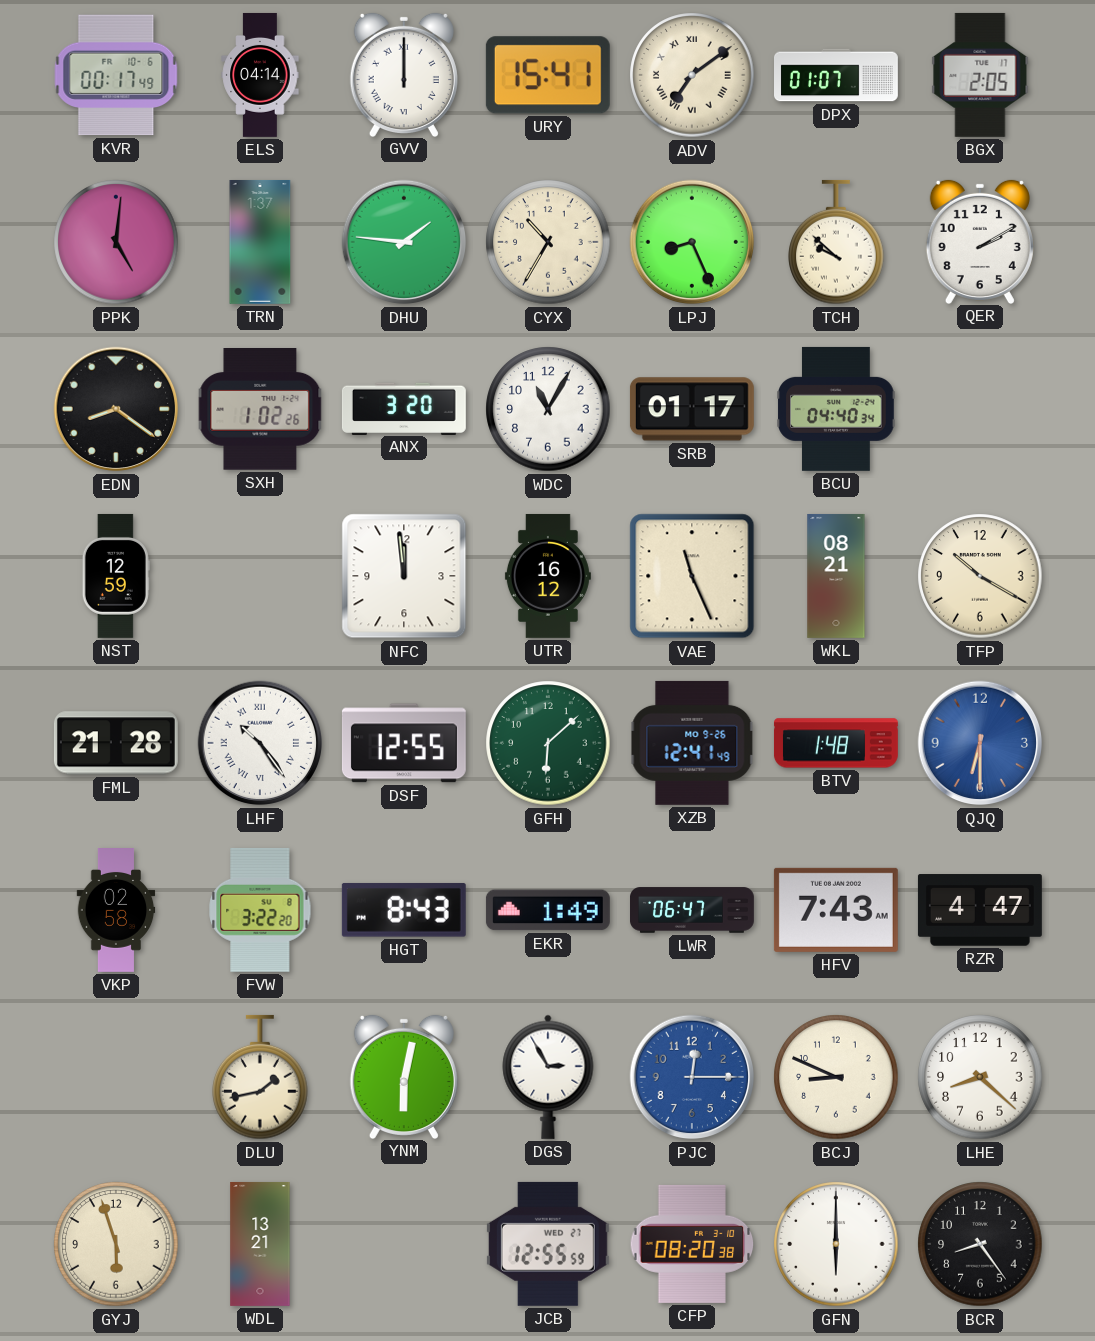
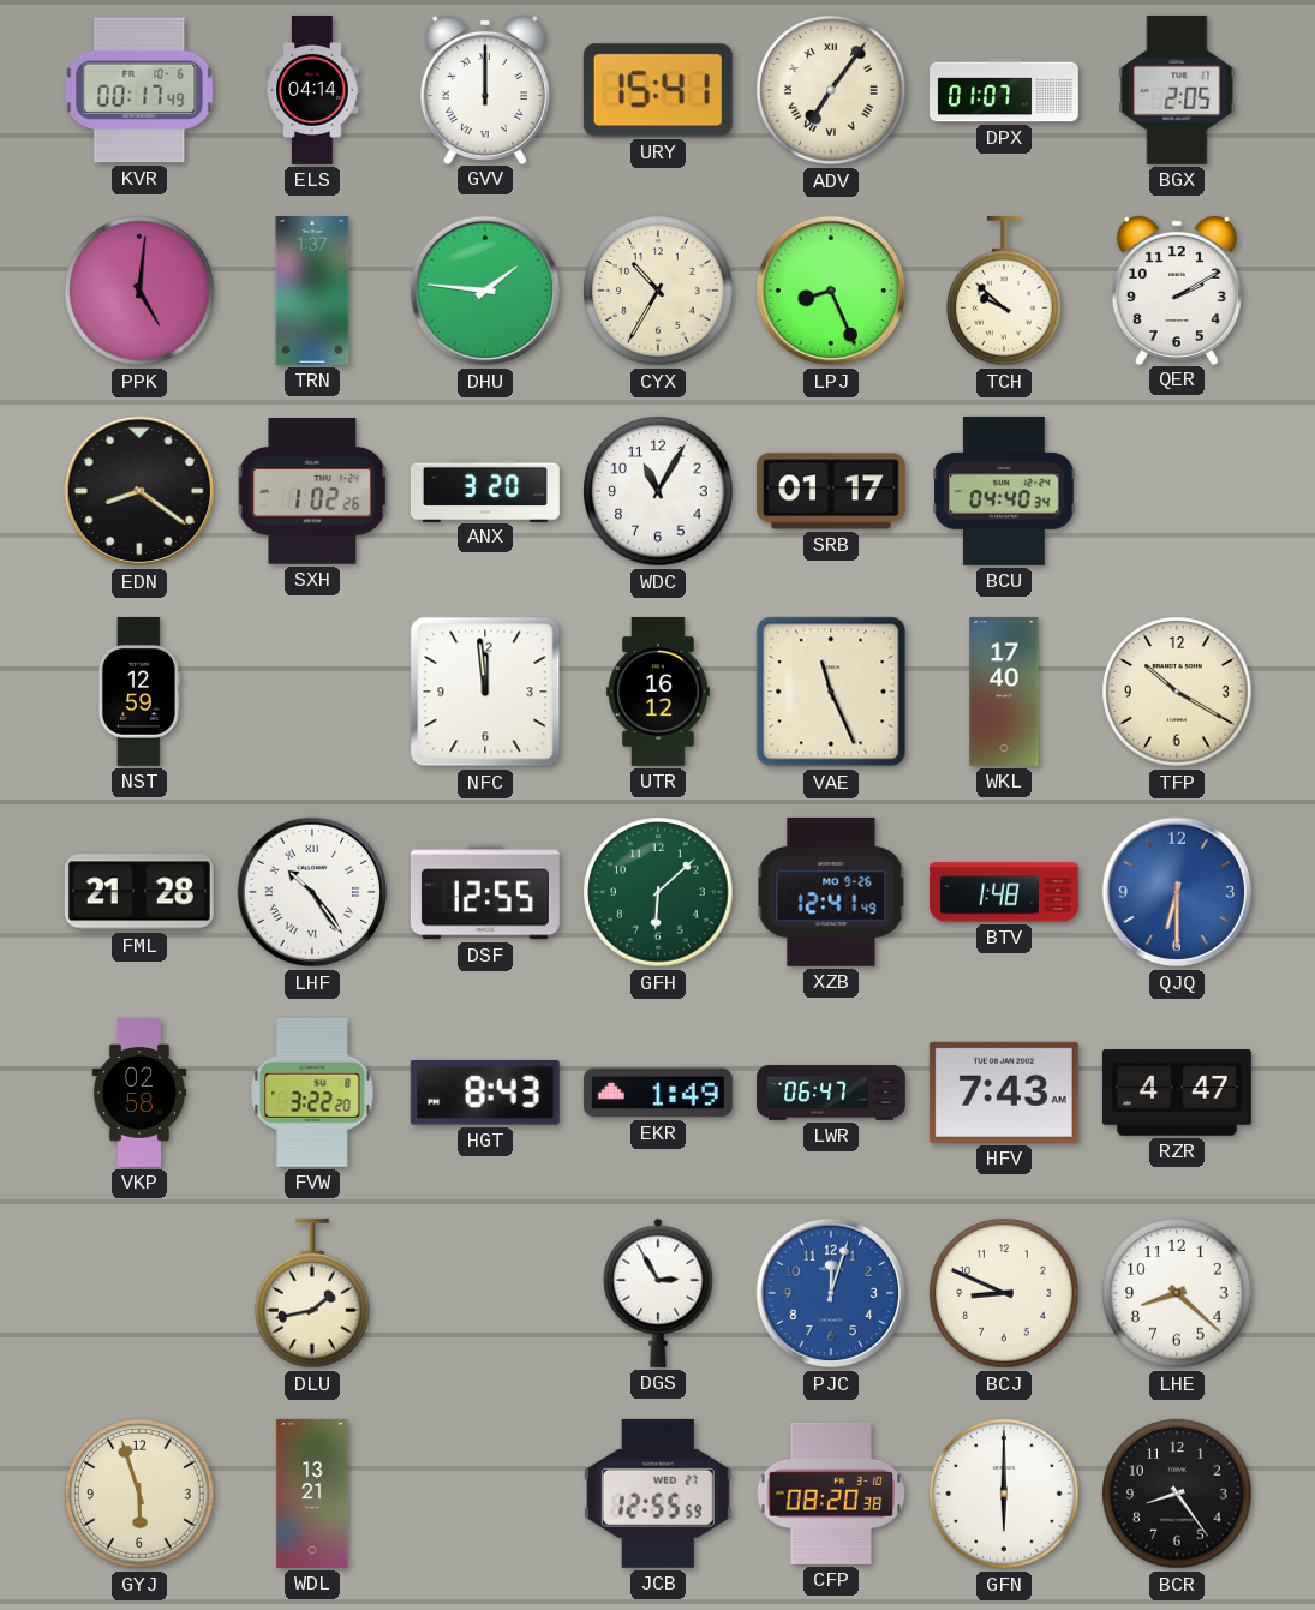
ADV: 7:09 -> 7:06 (831, 90)
WKL: 08:21 -> 17:40 (1004, 692)
YNM: 6:02 -> none (404, 1076)
PJC: 12:15 -> 12:03 (831, 1293)
